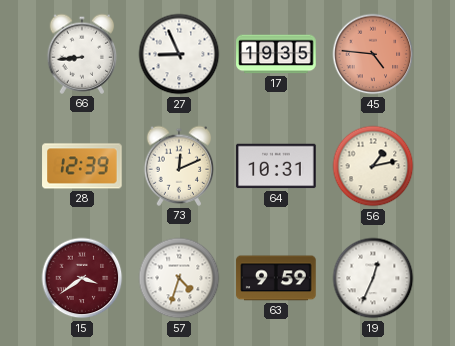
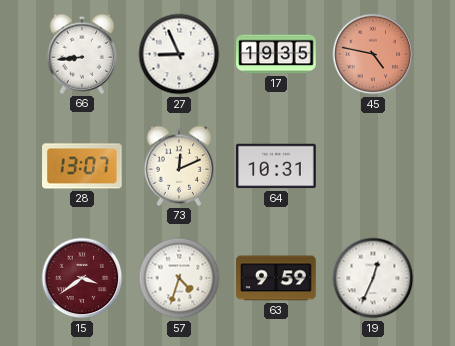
45: 4:46 -> 4:47 (373, 54)
28: 12:39 -> 13:07 (82, 166)
56: 1:13 -> none (373, 166)
